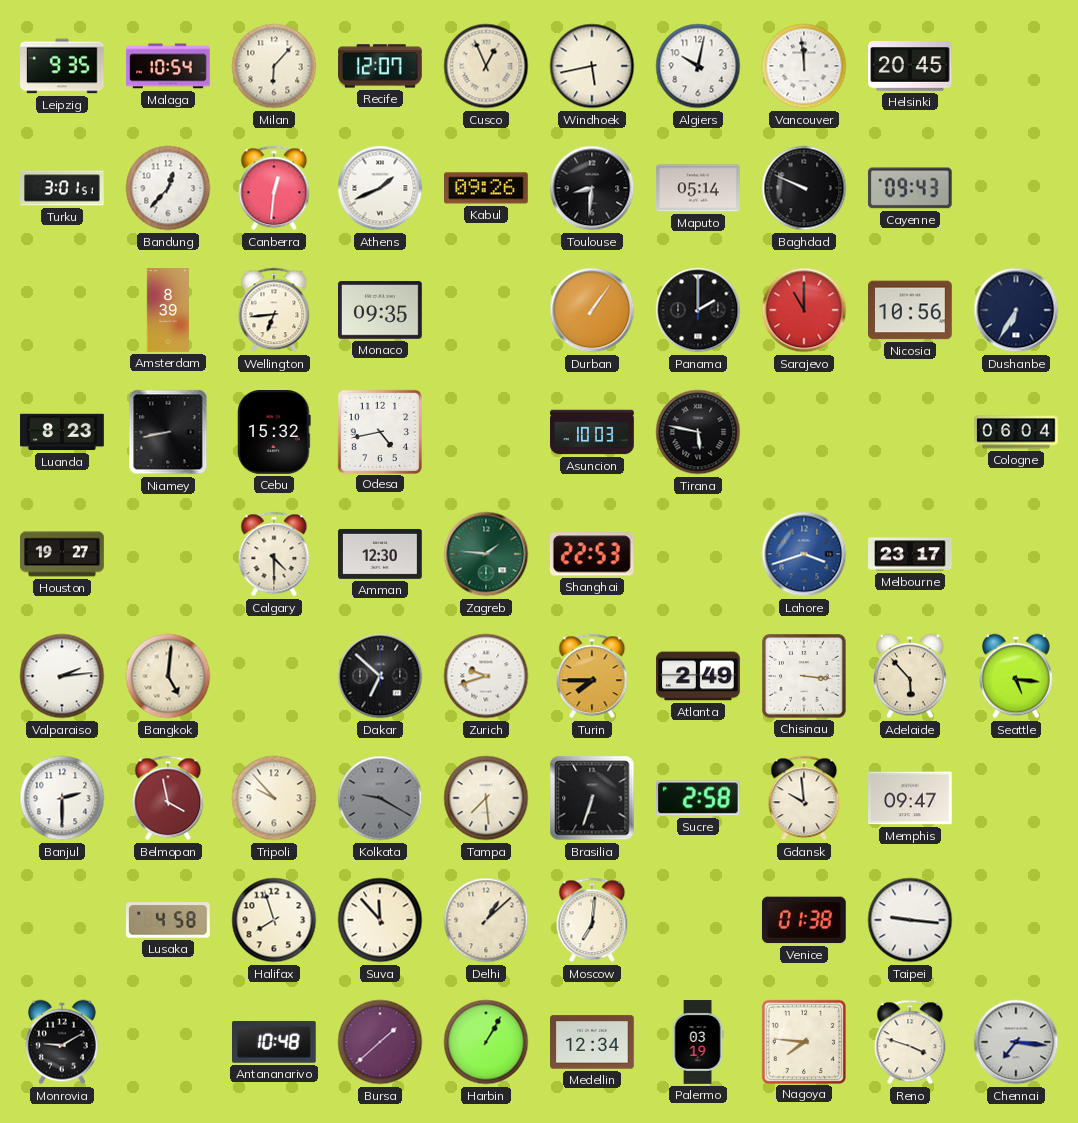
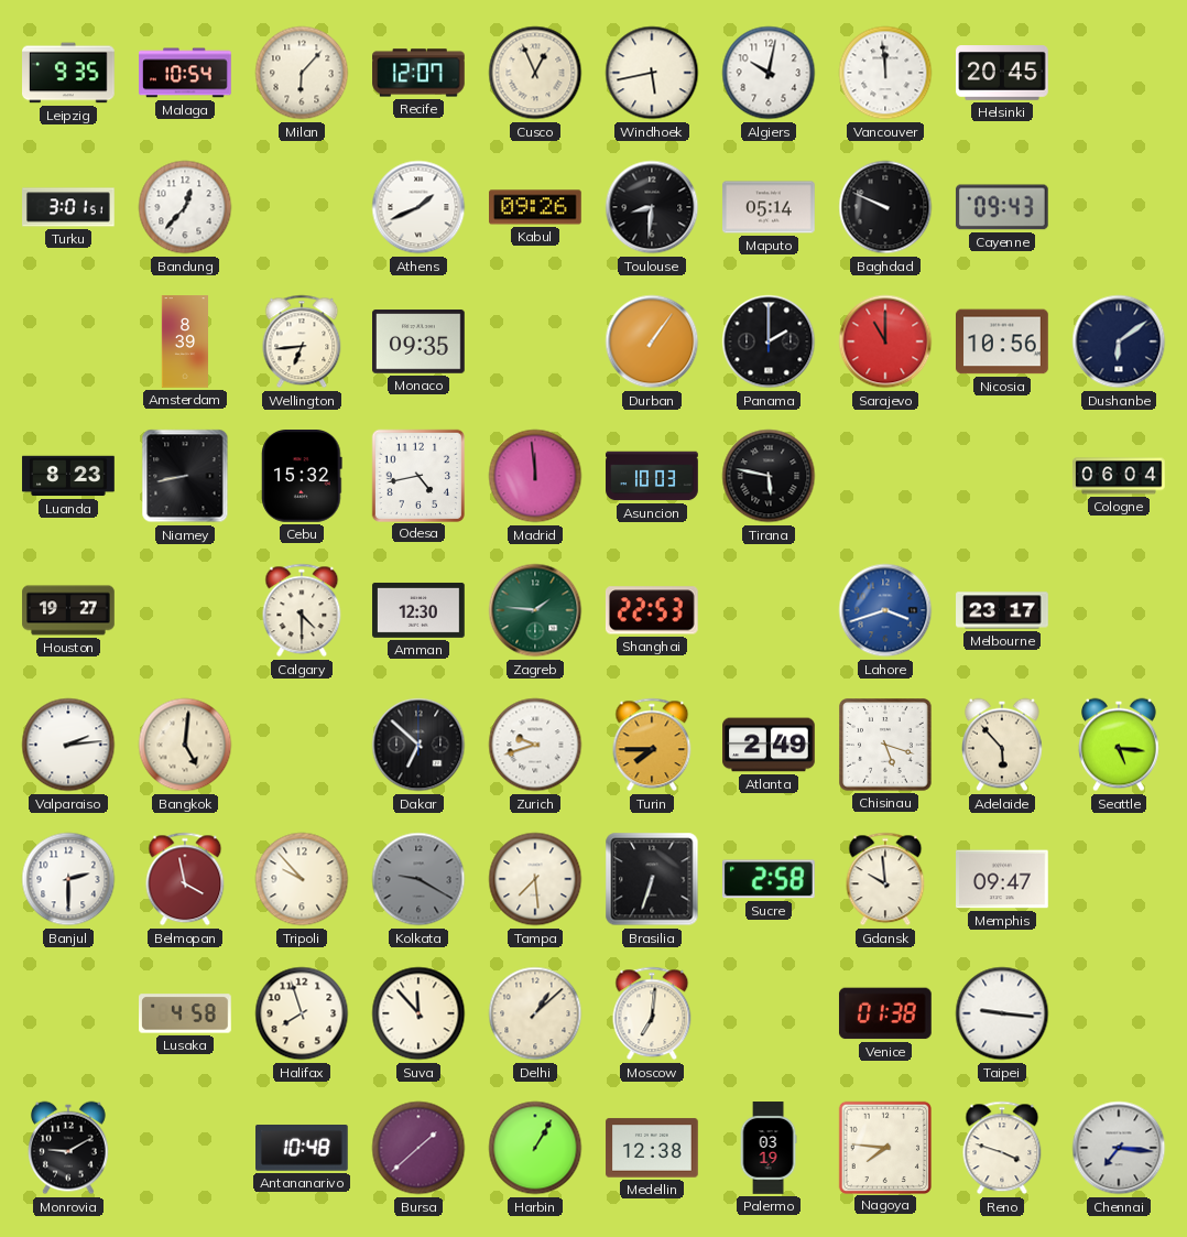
Canberra: 12:31 -> none (274, 188)
Dushanbe: 6:35 -> 6:09 (1119, 341)
Madrid: none -> 11:59 (535, 476)
Chisinau: 3:16 -> 5:18 (886, 746)
Medellin: 12:34 -> 12:38 (652, 1148)
